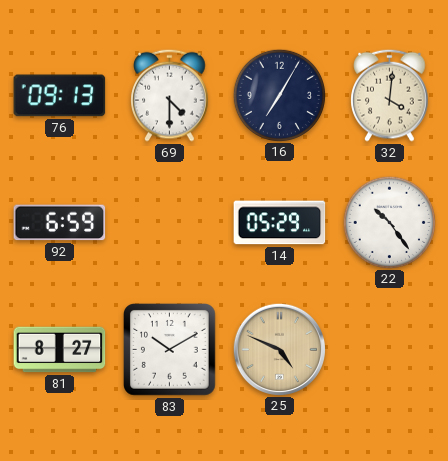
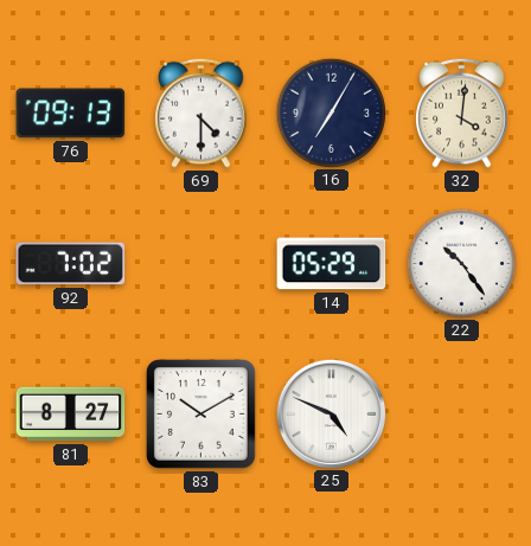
92: 6:59 -> 7:02 (71, 264)
25 dial: champagne -> white (331, 413)
